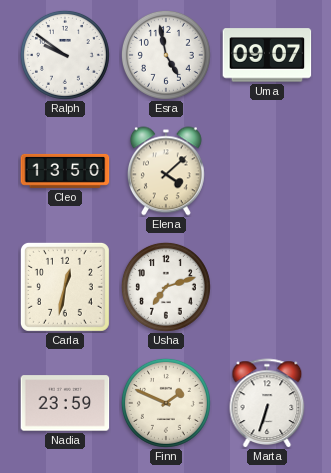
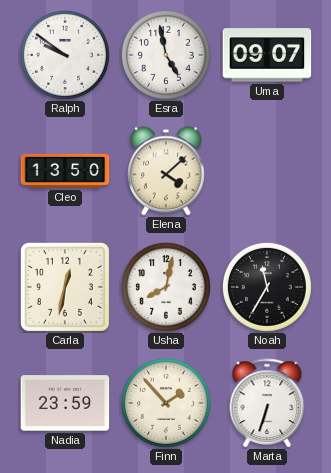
Usha: 7:12 -> 8:02 (166, 287)
Noah: none -> 11:35 (267, 287)
Finn: 1:49 -> 1:53 (166, 403)
